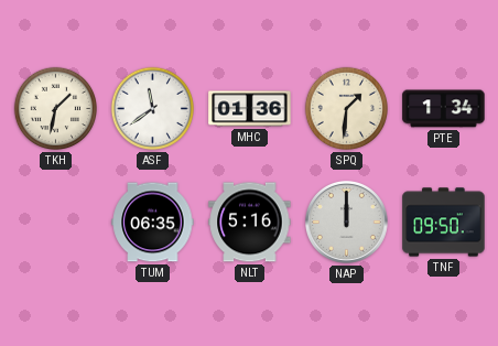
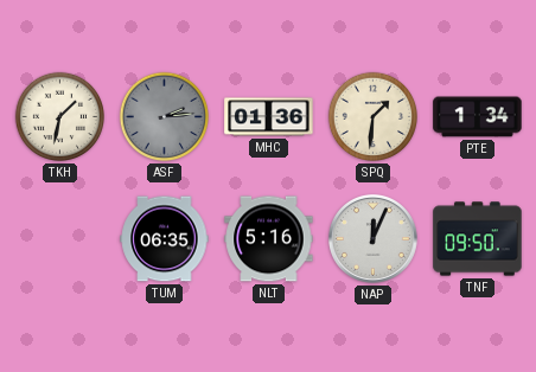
ASF: 11:39 -> 2:14 (165, 117)
ASF dial: white -> grey (165, 117)
NAP: 12:00 -> 12:04 (372, 238)
